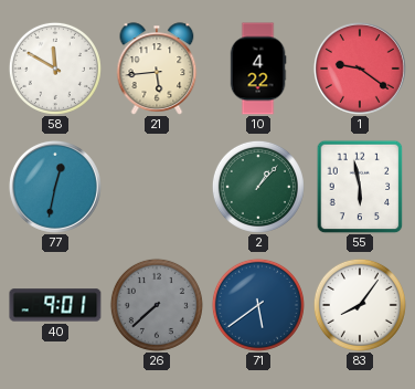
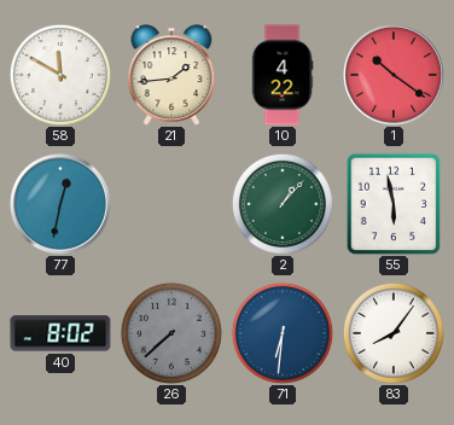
21: 5:44 -> 1:44 (171, 75)
1: 9:21 -> 10:21 (394, 75)
40: 9:01 -> 8:02 (60, 333)
71: 5:39 -> 6:31 (283, 333)
